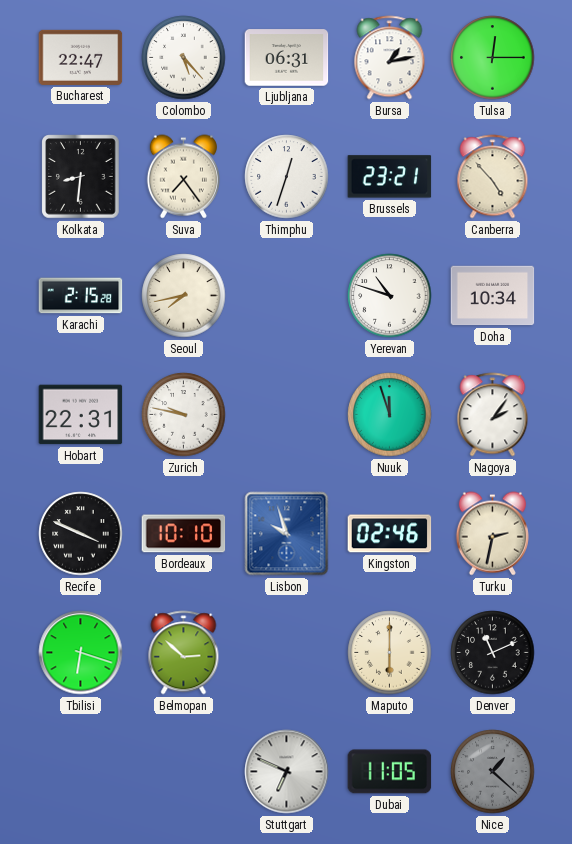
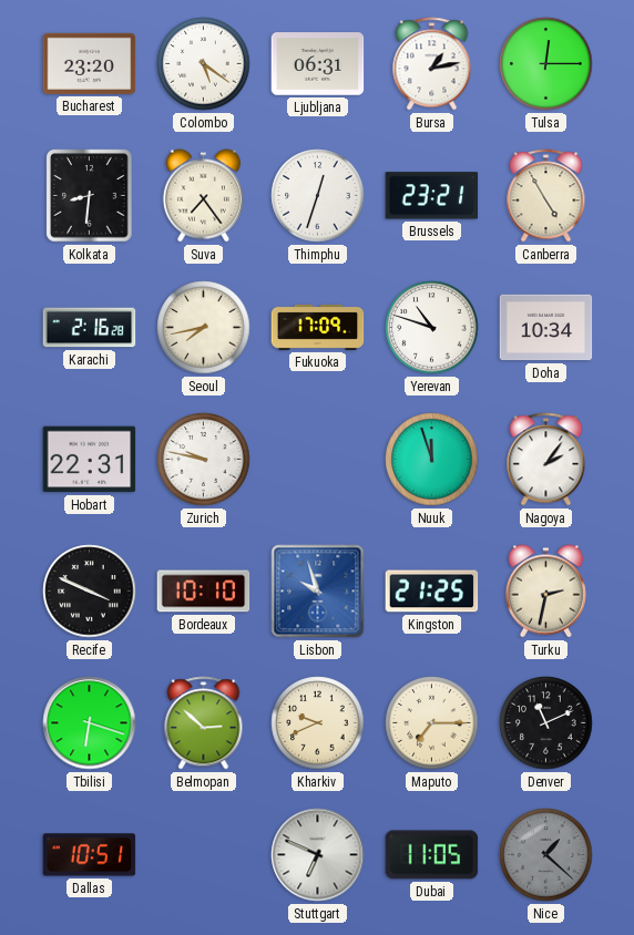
Bucharest: 22:47 -> 23:20 (90, 63)
Colombo: 5:23 -> 5:21 (204, 64)
Canberra: 4:53 -> 4:55 (546, 196)
Karachi: 2:15 -> 2:16 (90, 328)
Fukuoka: none -> 17:09 (318, 327)
Kingston: 02:46 -> 21:25 (432, 592)
Kharkiv: none -> 9:41 (318, 723)
Maputo: 6:00 -> 7:15 (432, 723)
Dallas: none -> 10:51 (90, 855)
